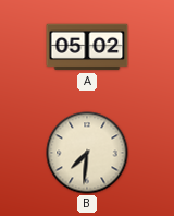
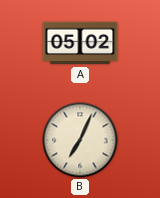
B: 7:31 -> 7:04 (80, 140)
